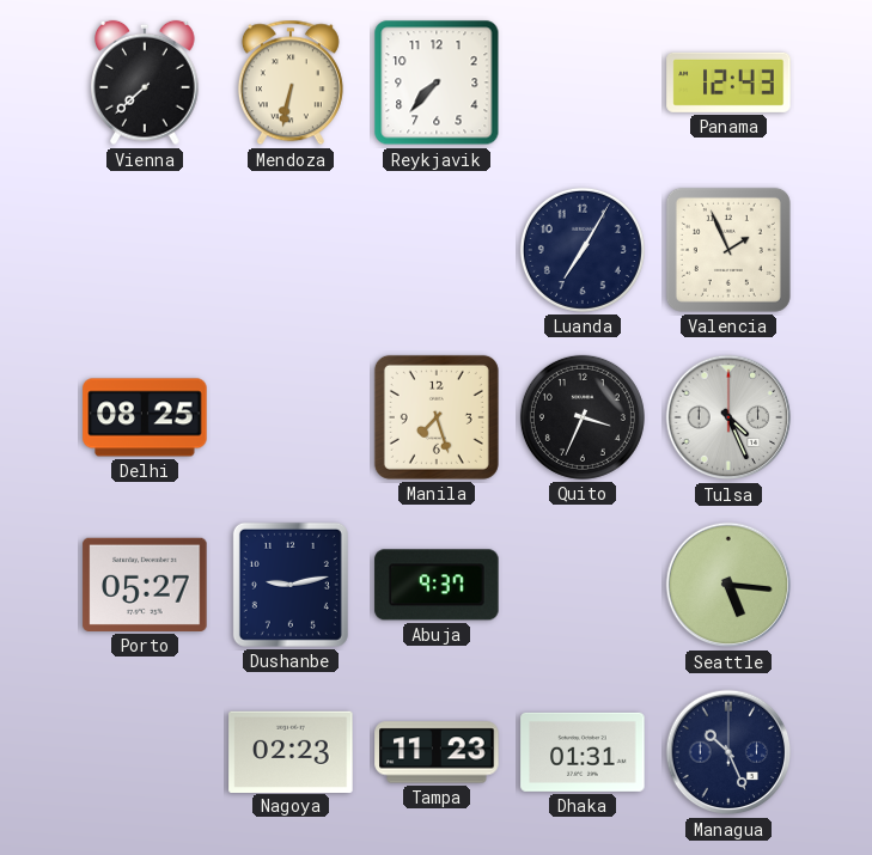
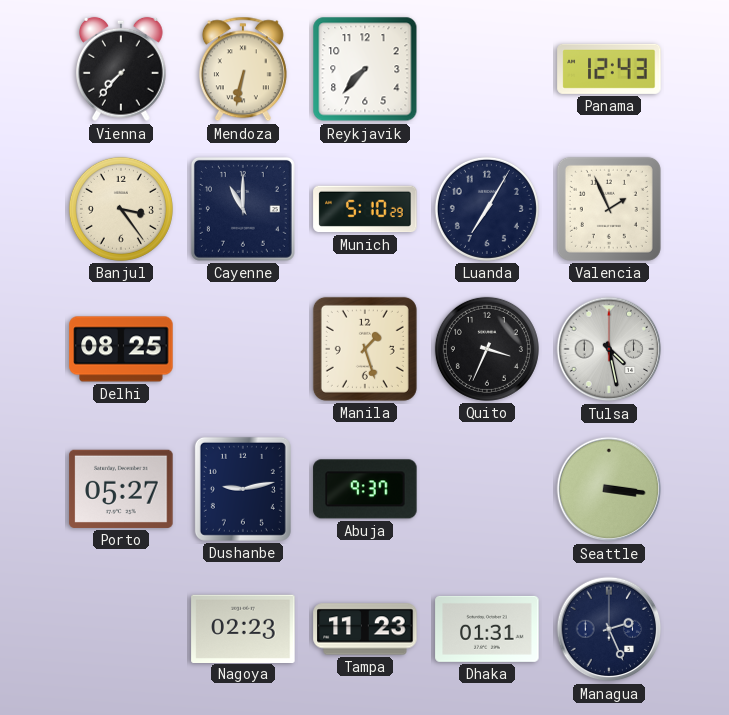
Vienna: 7:38 -> 7:37 (122, 69)
Banjul: none -> 3:24 (121, 209)
Cayenne: none -> 11:00 (243, 209)
Munich: none -> 5:10 (365, 209)
Manila: 7:27 -> 1:27 (365, 349)
Tulsa: 4:26 -> 4:28 (609, 349)
Seattle: 5:16 -> 3:16 (609, 489)
Managua: 10:26 -> 2:26 (609, 629)
